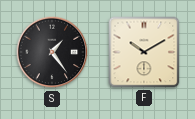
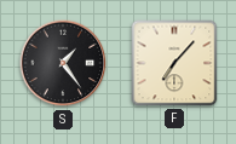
F: 10:10 -> 7:07 (174, 63)
